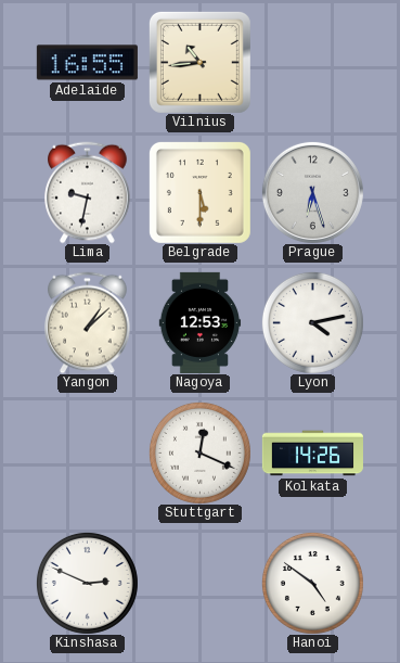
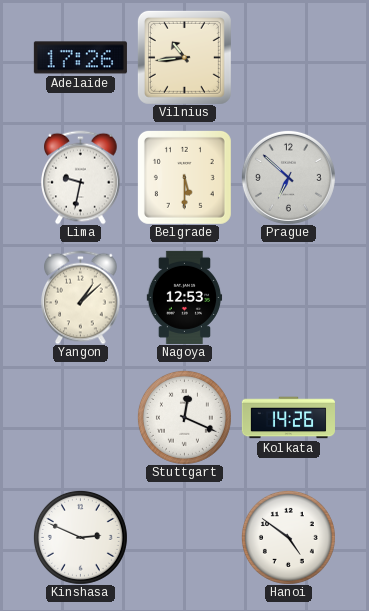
Adelaide: 16:55 -> 17:26 (80, 58)
Prague: 6:27 -> 6:52 (288, 177)
Lyon: 4:13 -> none (312, 322)
